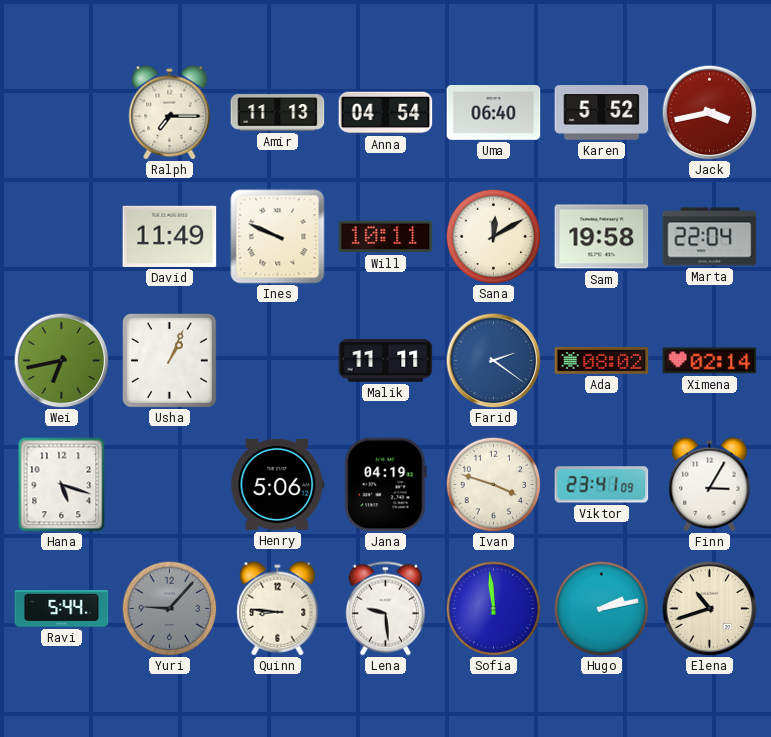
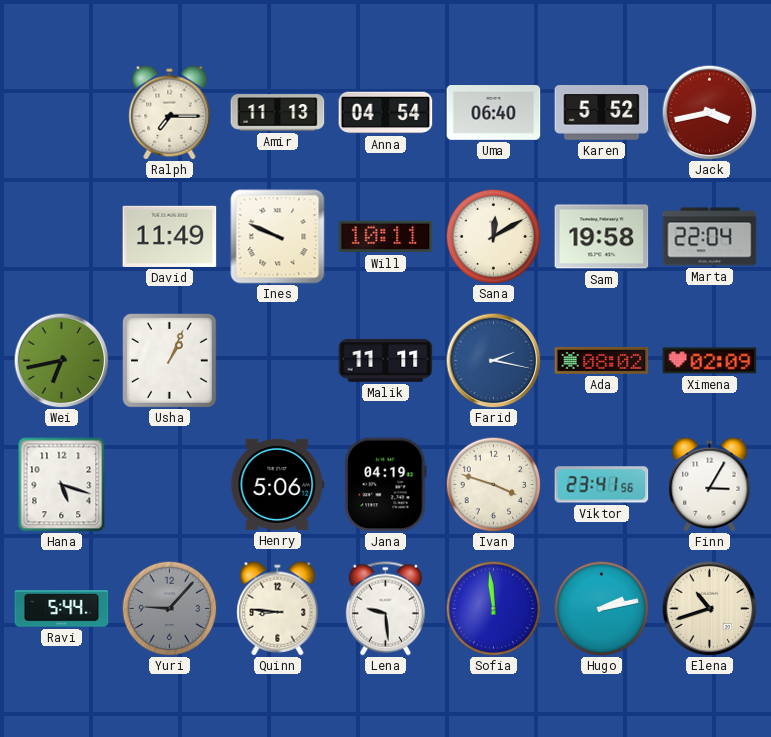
Farid: 2:21 -> 2:17 (493, 360)
Ximena: 02:14 -> 02:09 (710, 361)
Viktor: 23:41:09 -> 23:41:56 (602, 485)
